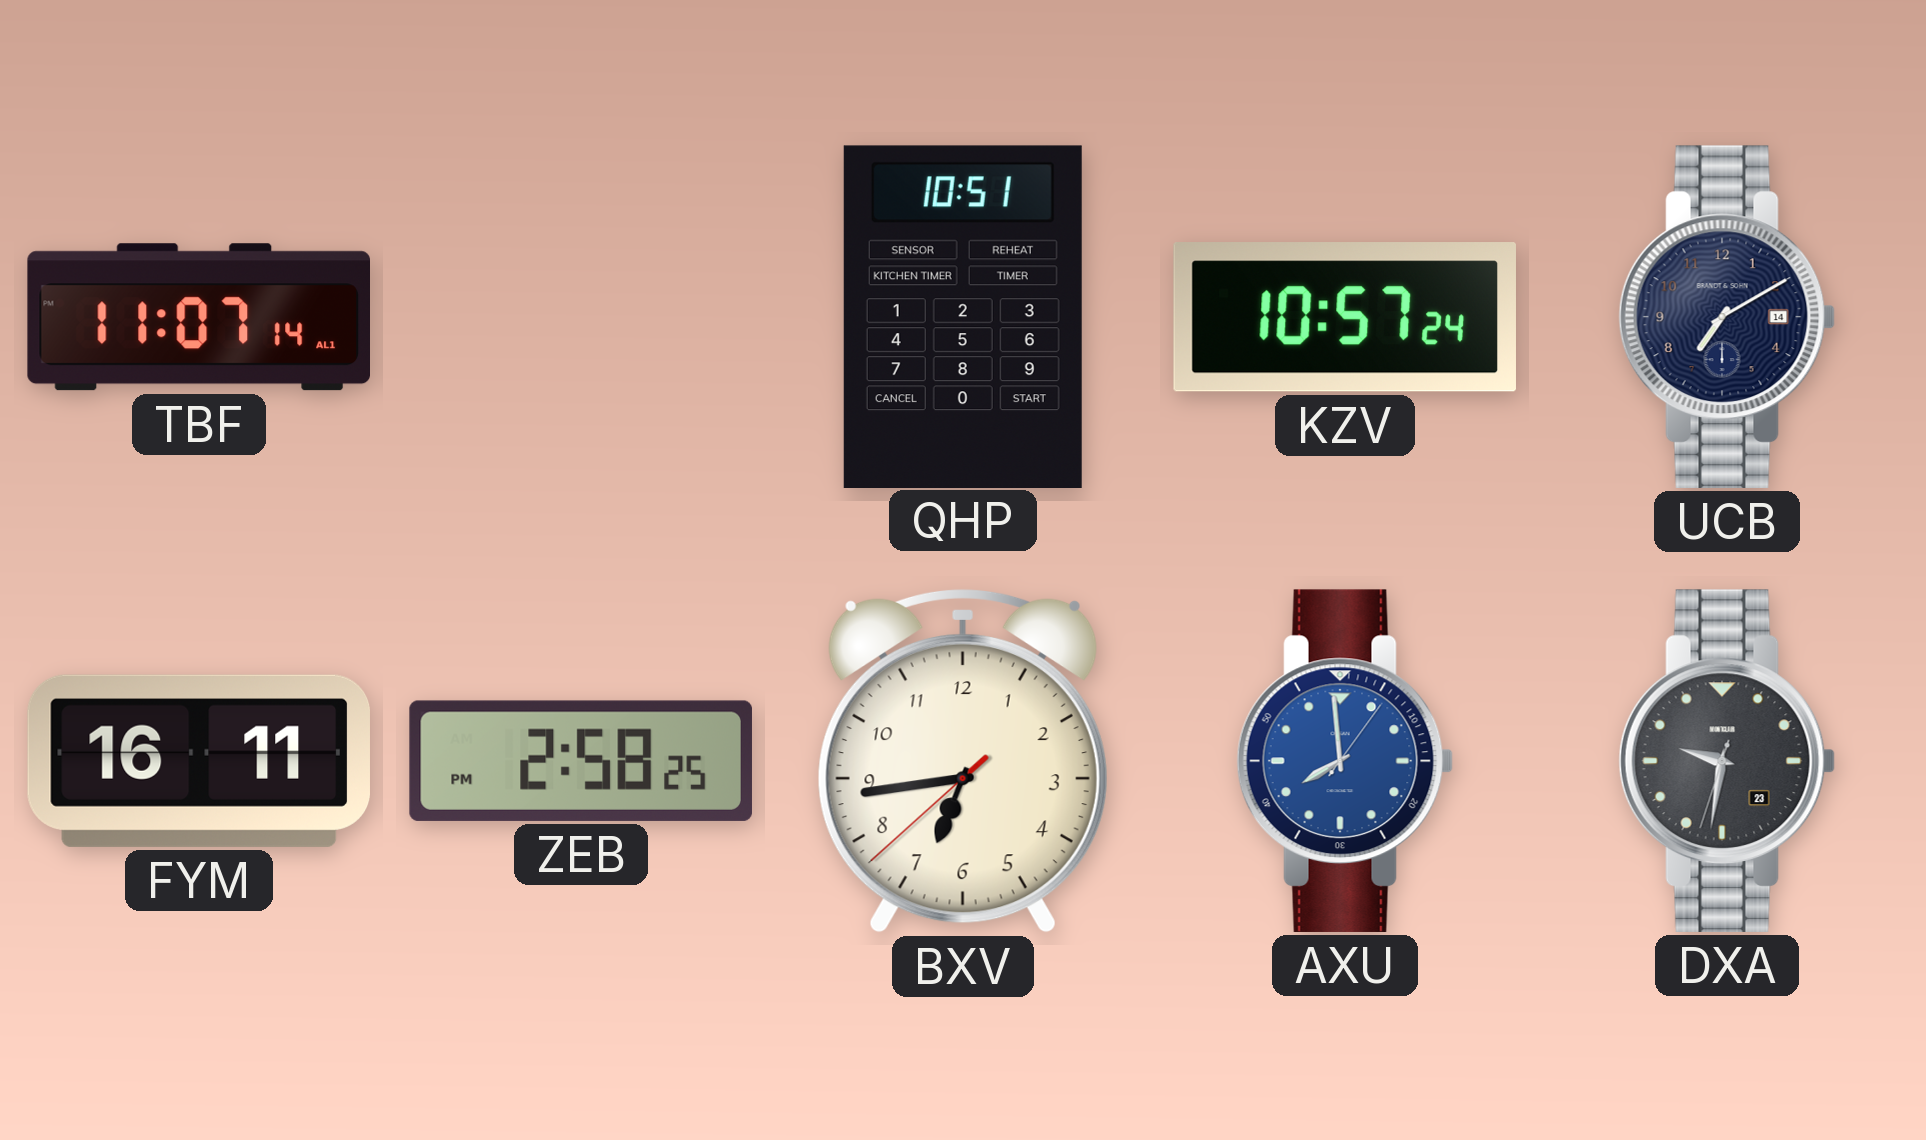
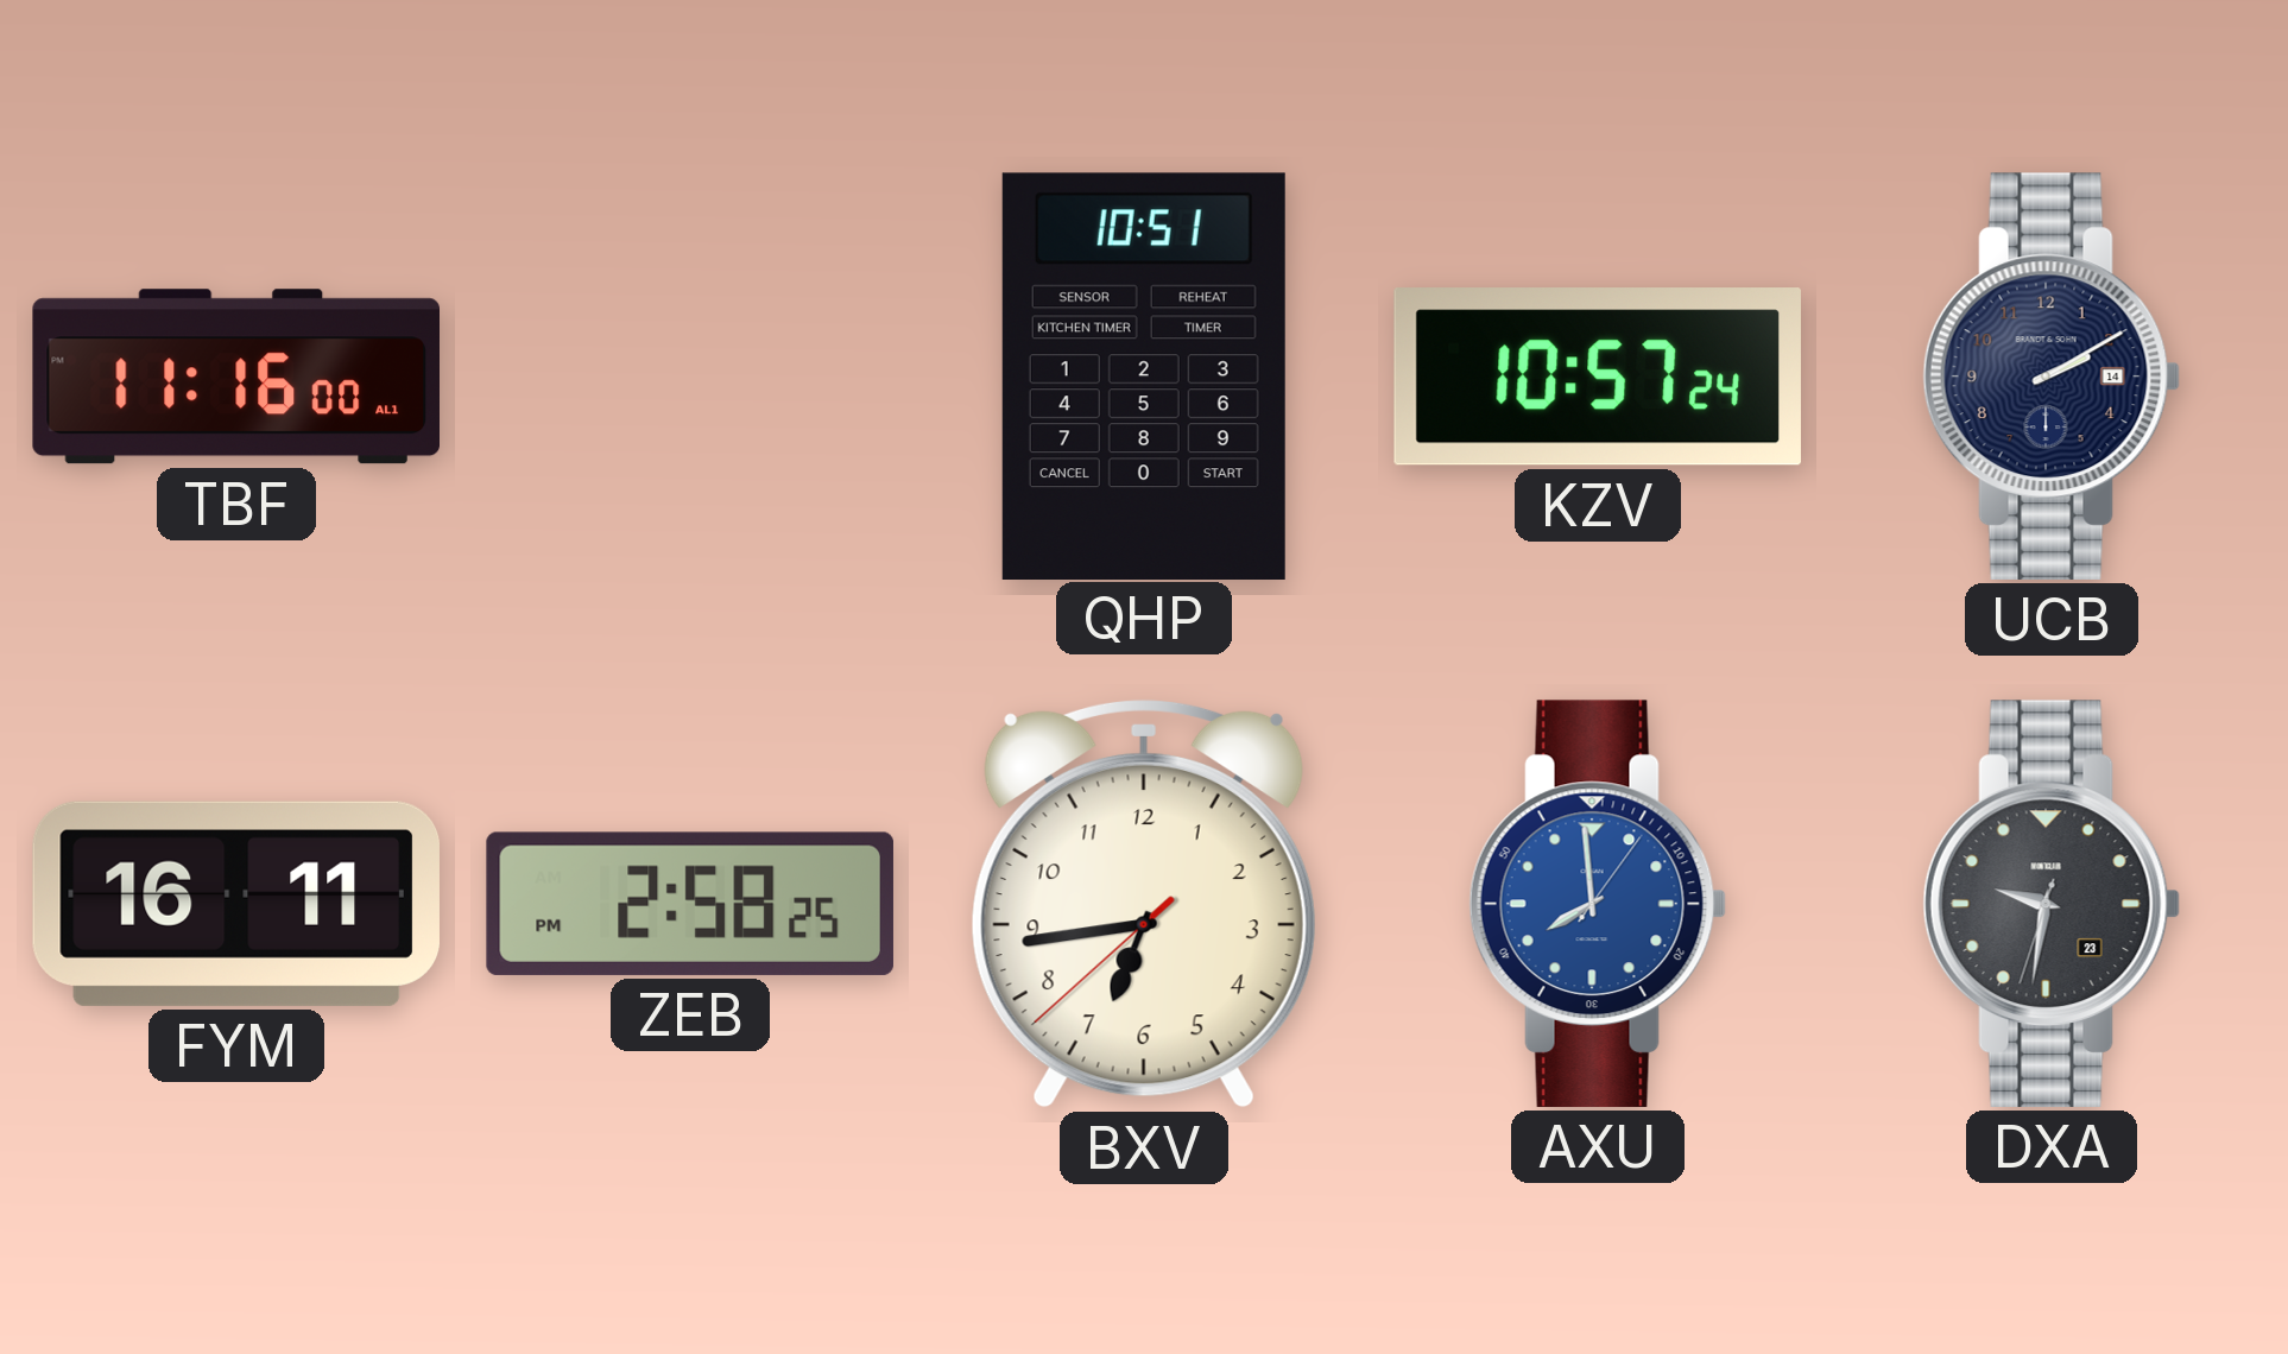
TBF: 11:07 -> 11:16 (235, 377)
UCB: 7:10 -> 2:10 (2052, 377)
